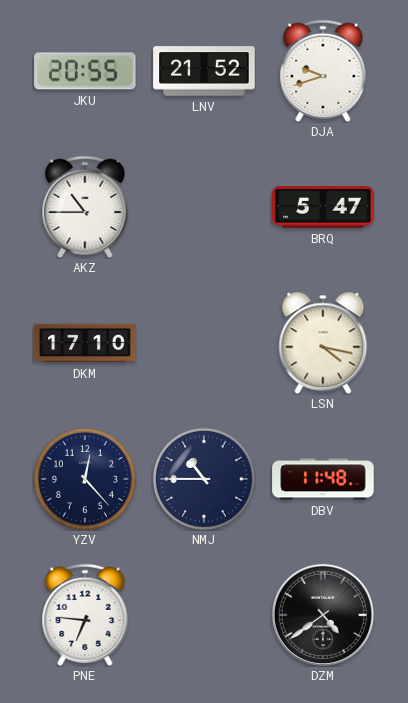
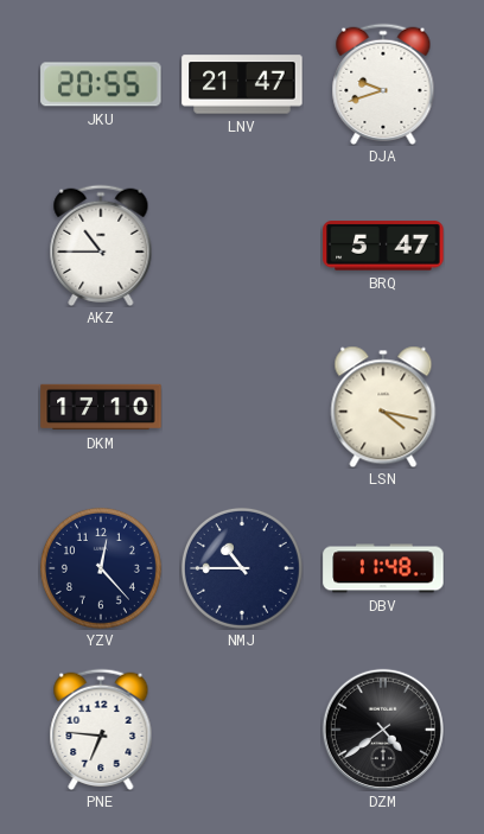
LNV: 21:52 -> 21:47 (242, 84)
